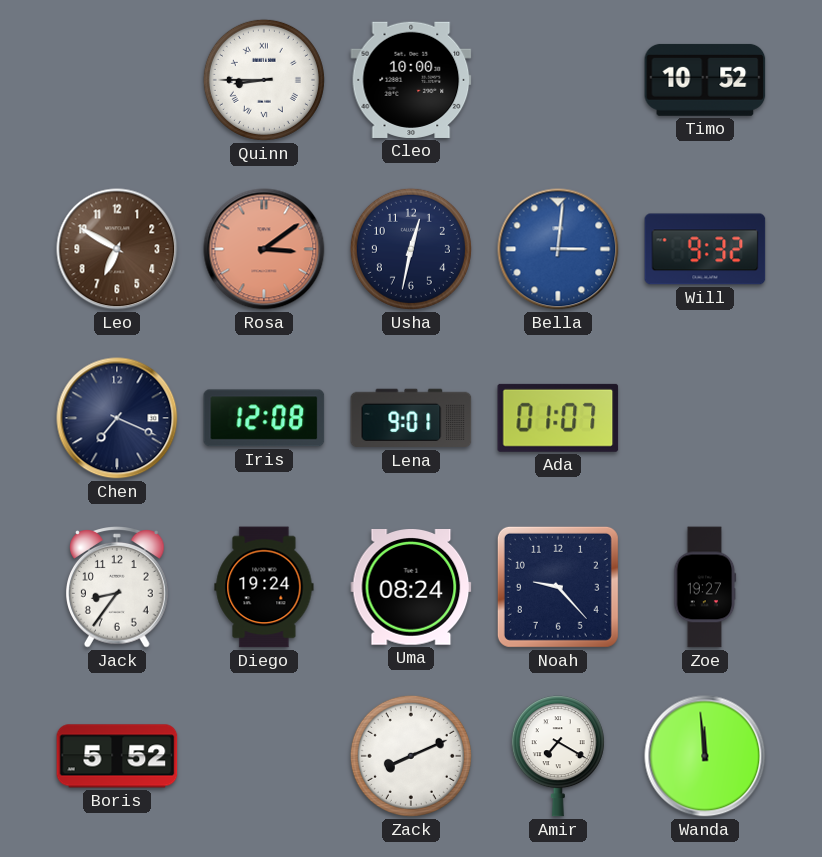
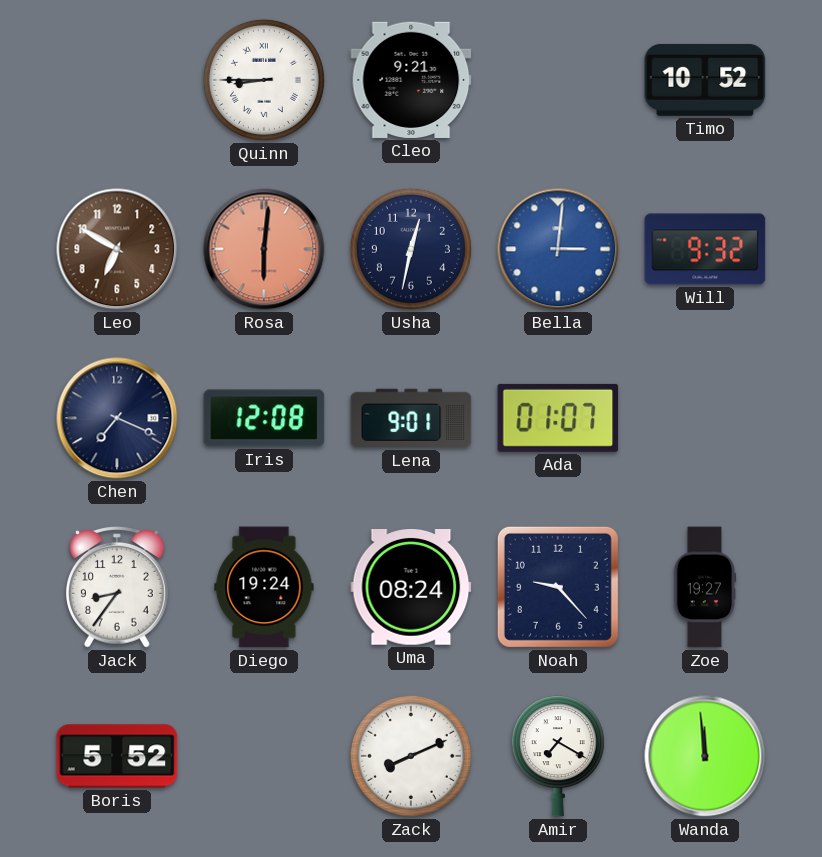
Cleo: 10:00 -> 9:21 (411, 80)
Rosa: 3:09 -> 6:01 (264, 249)
